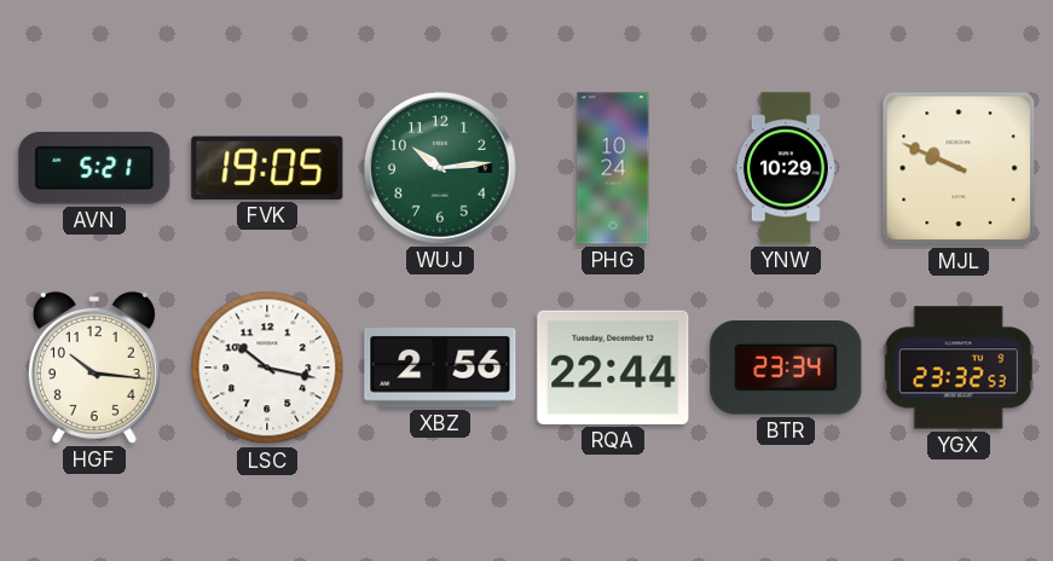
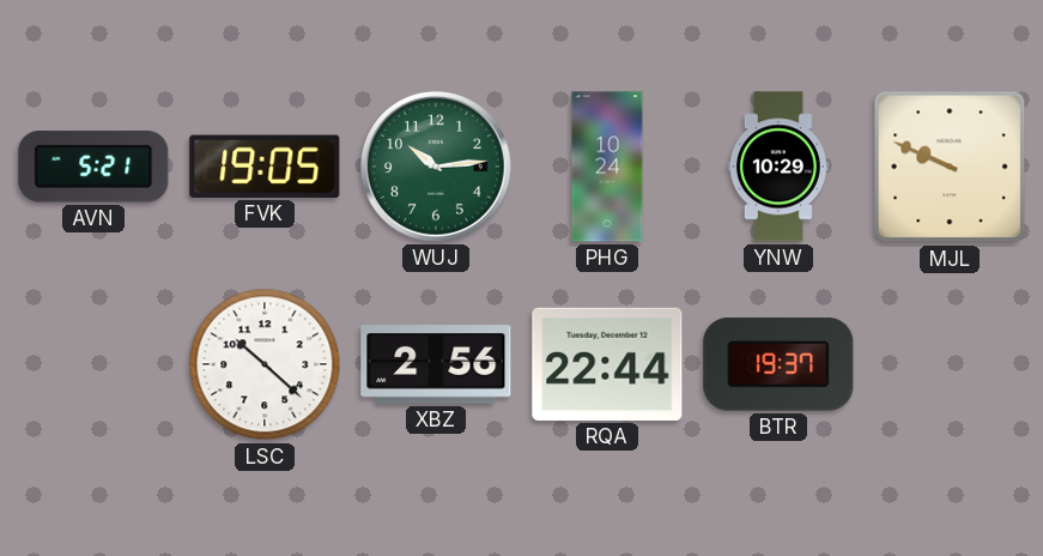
HGF: 10:16 -> none (94, 368)
LSC: 10:17 -> 10:22 (265, 364)
BTR: 23:34 -> 19:37 (778, 365)
YGX: 23:32 -> none (959, 368)
